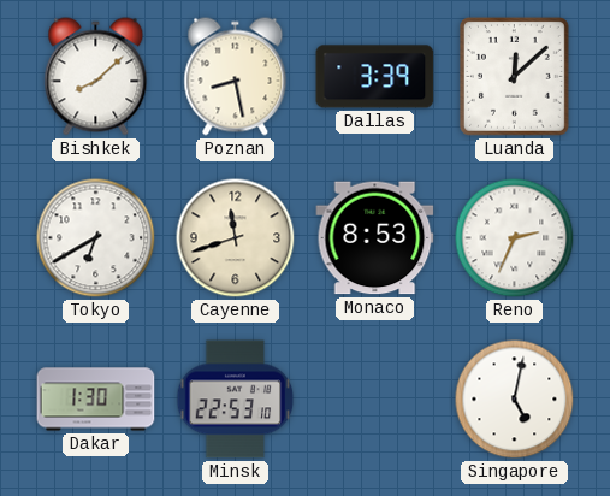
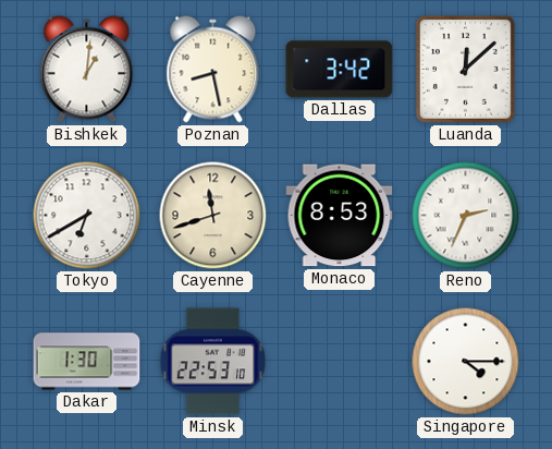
Bishkek: 8:08 -> 1:01 (87, 70)
Dallas: 3:39 -> 3:42 (340, 70)
Singapore: 5:02 -> 4:15 (466, 362)
